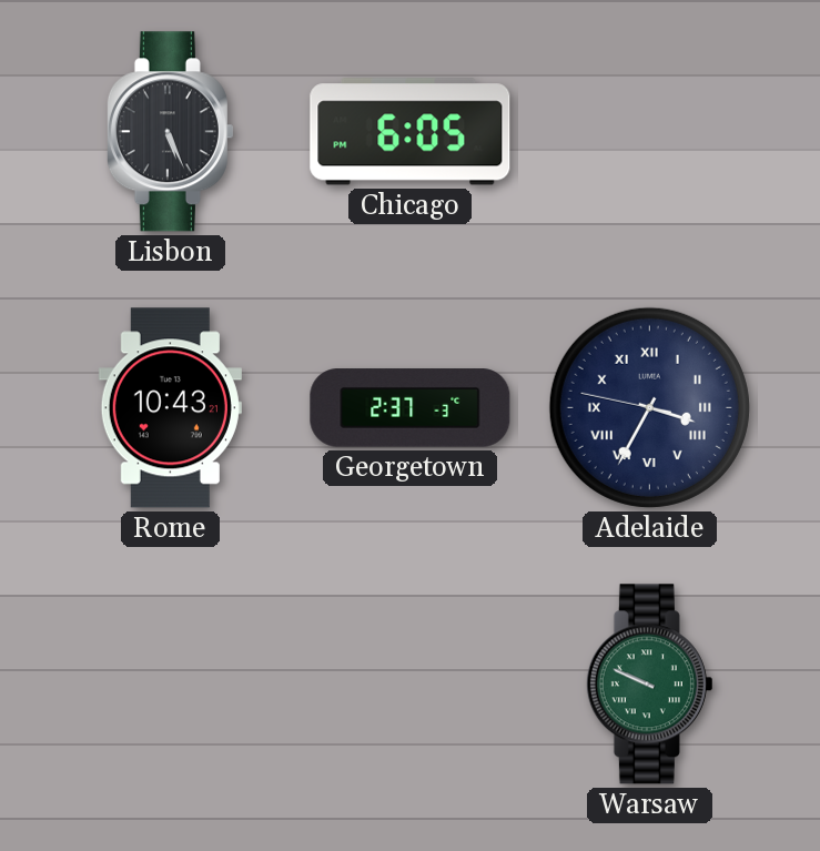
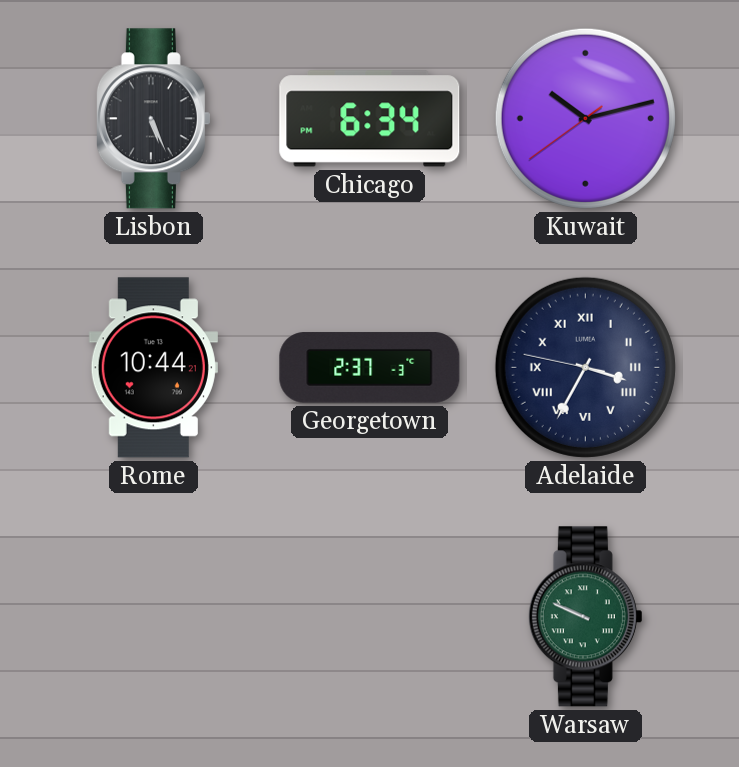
Chicago: 6:05 -> 6:34 (370, 119)
Kuwait: none -> 10:12 (585, 118)
Rome: 10:43 -> 10:44 (153, 368)
